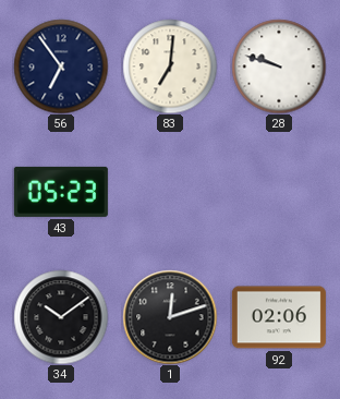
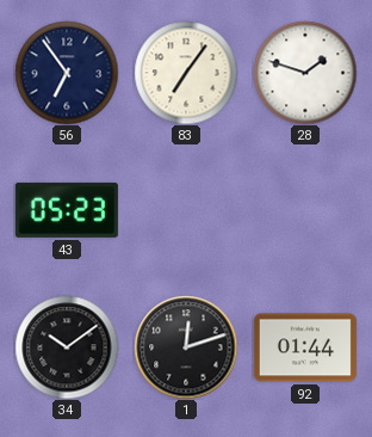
83: 7:01 -> 7:06 (186, 73)
28: 9:48 -> 1:48 (305, 73)
92: 02:06 -> 01:44 (305, 347)
